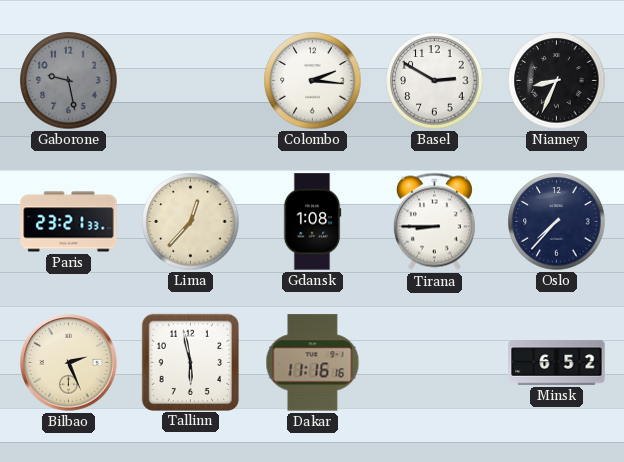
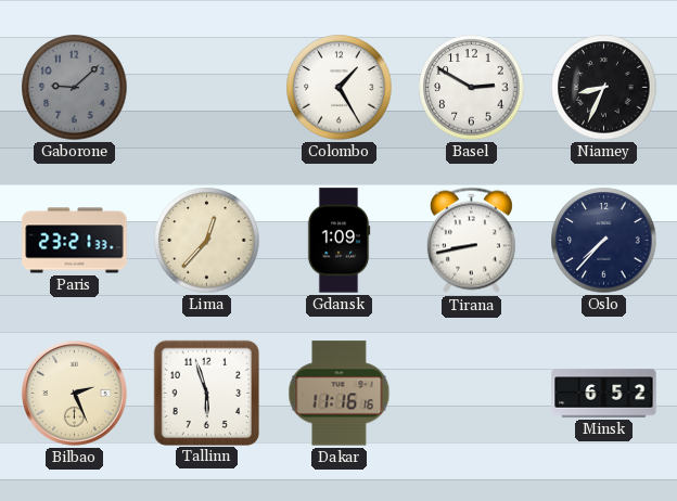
Gaborone: 9:28 -> 9:08 (75, 88)
Colombo: 2:16 -> 1:25 (340, 88)
Gdansk: 1:08 -> 1:09 (338, 241)
Tirana: 8:45 -> 8:43 (471, 241)
Tallinn: 5:58 -> 5:57 (206, 393)
